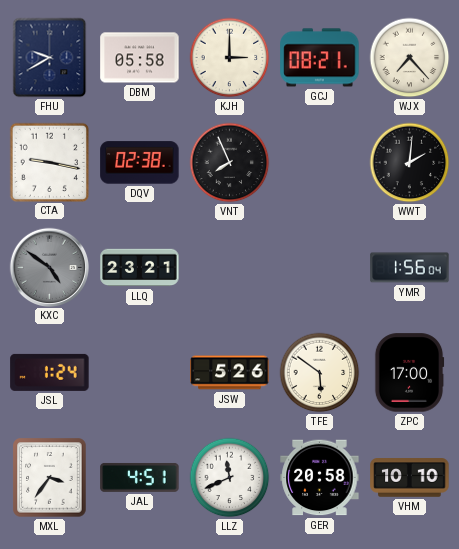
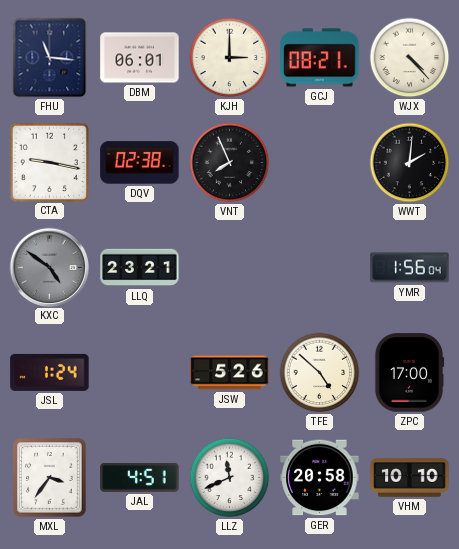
FHU: 9:40 -> 11:16 (50, 58)
DBM: 05:58 -> 06:01 (140, 58)
WJX: 7:23 -> 4:23 (410, 58)
TFE: 5:51 -> 4:52 (320, 373)
